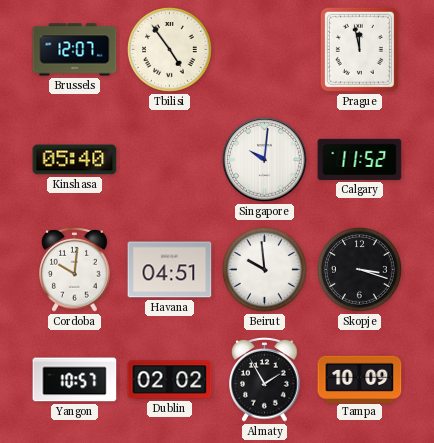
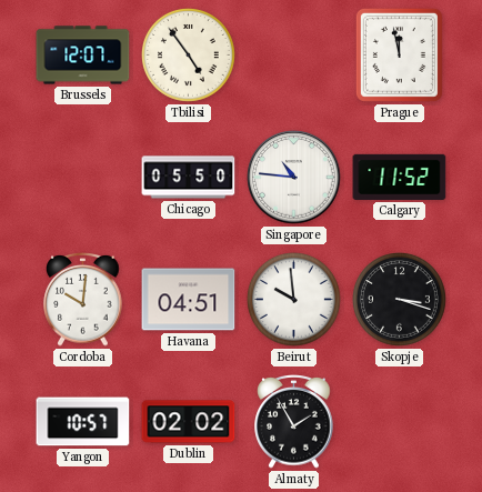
Kinshasa: 05:40 -> none (75, 160)
Chicago: none -> 05:50 (189, 178)
Singapore: 10:01 -> 10:46 (294, 178)
Tampa: 10:09 -> none (360, 379)
